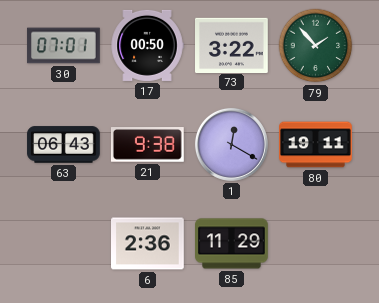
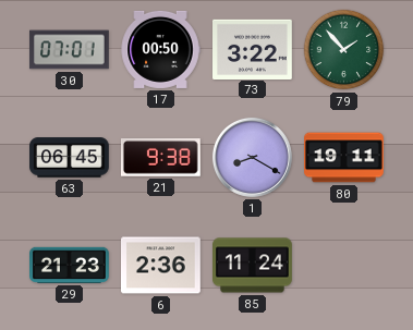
63: 06:43 -> 06:45 (70, 158)
1: 12:20 -> 8:20 (252, 157)
29: none -> 21:23 (70, 265)
85: 11:29 -> 11:24 (253, 266)
